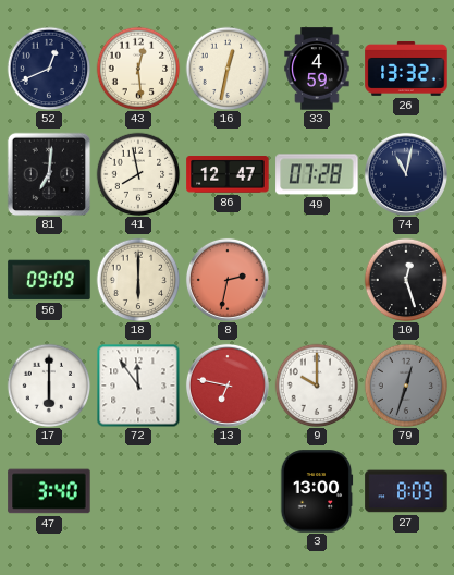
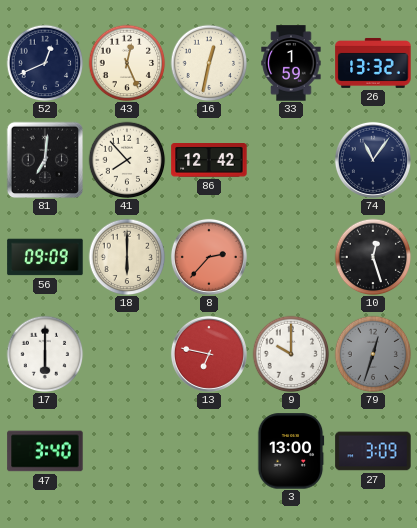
43: 12:29 -> 12:26 (127, 63)
33: 4:59 -> 1:59 (291, 63)
41: 7:58 -> 7:53 (127, 160)
86: 12:47 -> 12:42 (209, 161)
49: 07:28 -> none (317, 174)
74: 11:02 -> 11:06 (373, 160)
8: 2:32 -> 2:37 (209, 257)
72: 11:54 -> none (138, 386)
27: 8:09 -> 3:09 (373, 451)
